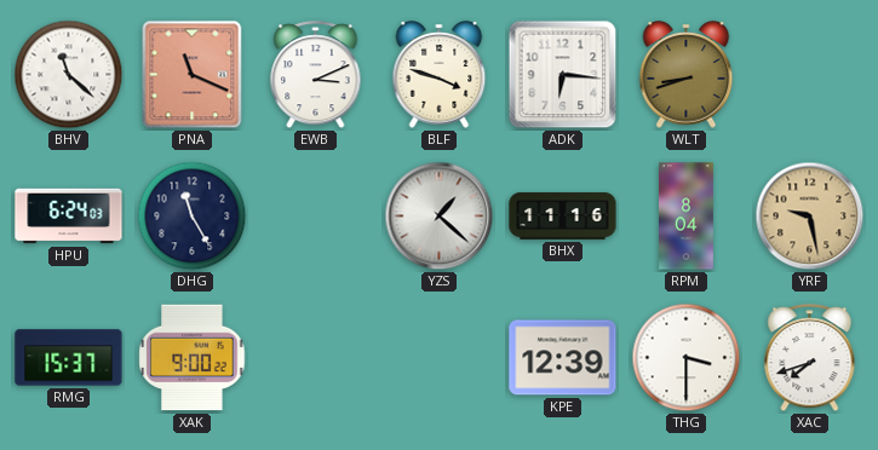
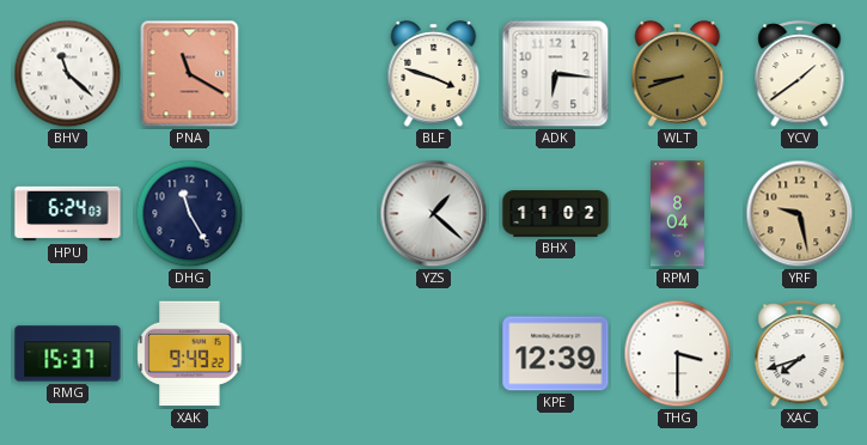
PNA: 11:19 -> 11:20 (190, 74)
EWB: 3:11 -> none (316, 75)
YCV: none -> 1:39 (800, 74)
BHX: 11:16 -> 11:02 (556, 214)
XAK: 9:00 -> 9:49 (190, 354)
